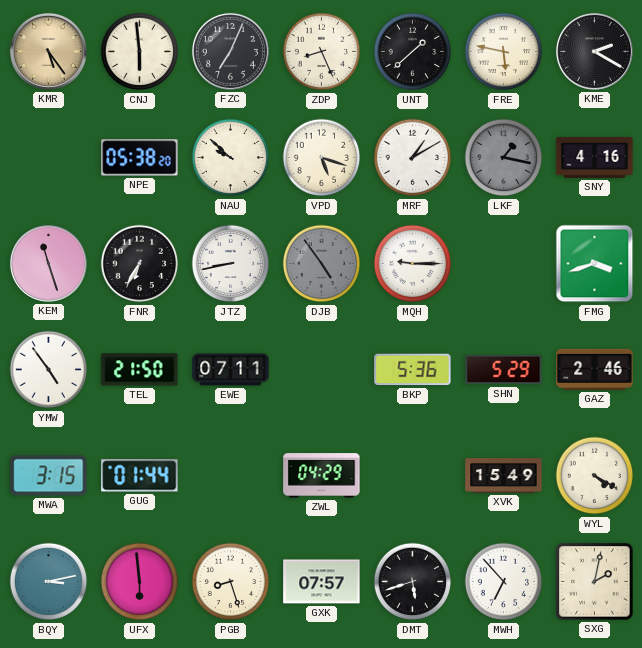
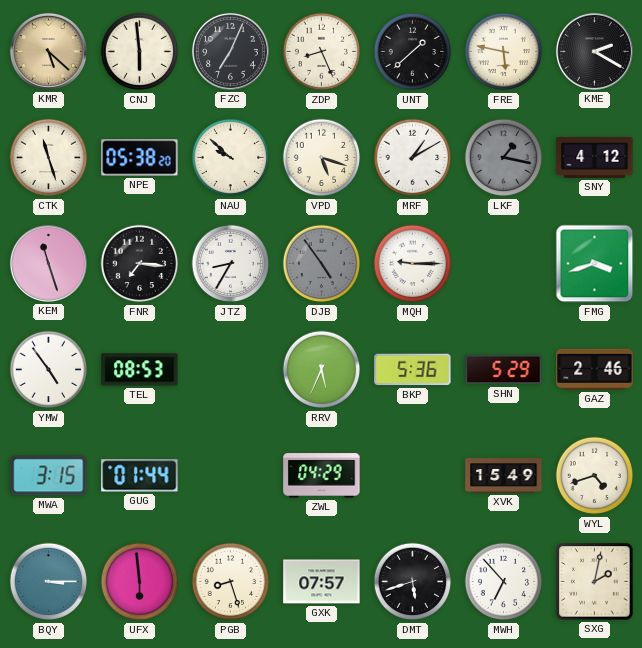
KMR: 5:24 -> 5:22 (48, 51)
CTK: none -> 11:27 (49, 158)
SNY: 4:16 -> 4:12 (595, 157)
FNR: 6:35 -> 7:16 (140, 264)
JTZ: 8:43 -> 8:35 (231, 264)
TEL: 21:50 -> 08:53 (140, 370)
EWE: 07:11 -> none (231, 370)
RRV: none -> 5:34 (322, 370)
WYL: 4:20 -> 4:42 (595, 476)
BQY: 3:13 -> 3:15 (49, 582)
